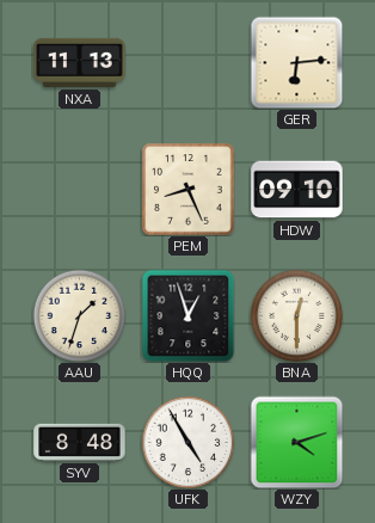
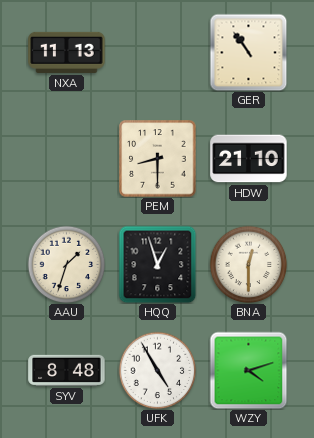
GER: 6:14 -> 10:54 (248, 52)
PEM: 8:26 -> 8:30 (158, 159)
HDW: 09:10 -> 21:10 (249, 159)
